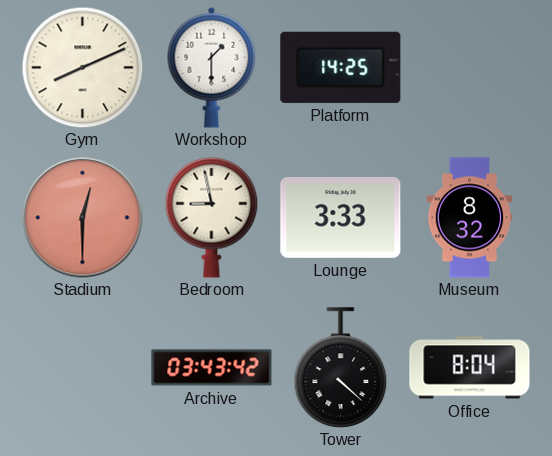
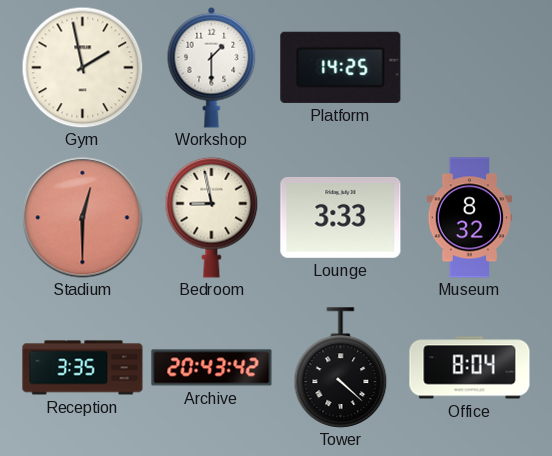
Gym: 8:11 -> 1:58 (82, 67)
Reception: none -> 3:35 (83, 368)
Archive: 03:43 -> 20:43 (212, 368)
